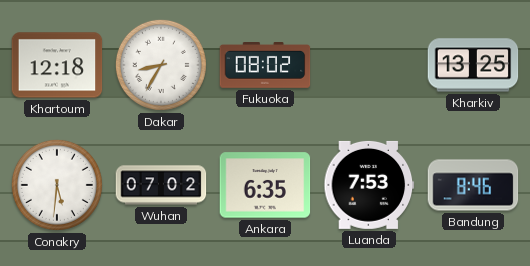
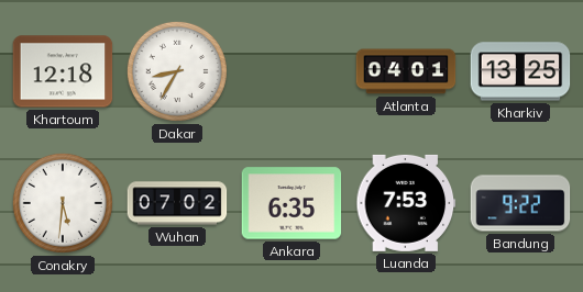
Fukuoka: 08:02 -> none (265, 66)
Atlanta: none -> 04:01 (406, 71)
Bandung: 8:46 -> 9:22 (520, 203)
